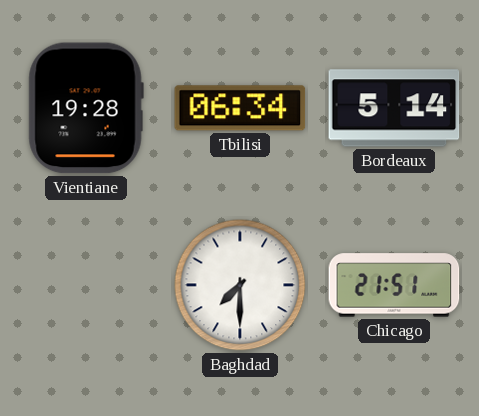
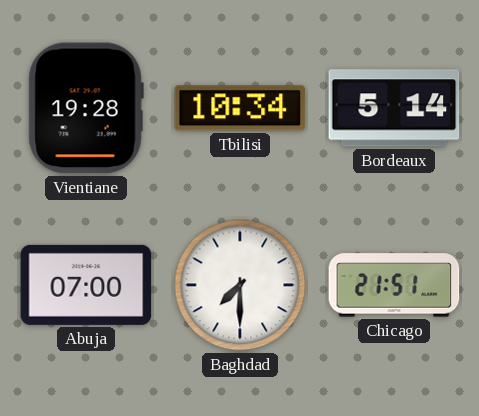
Tbilisi: 06:34 -> 10:34 (240, 108)
Abuja: none -> 07:00 (86, 285)
